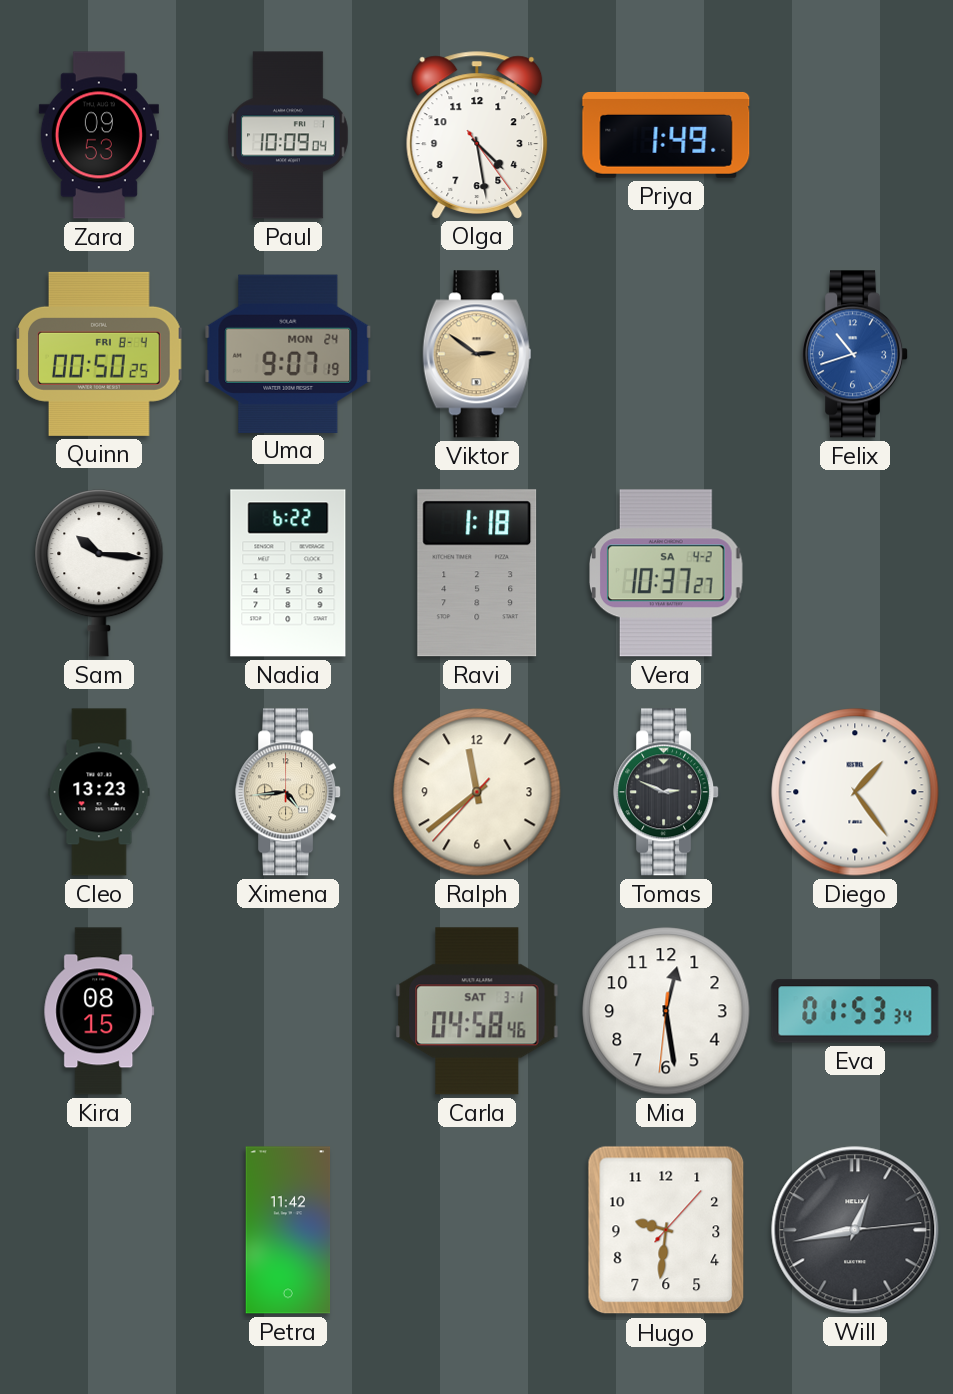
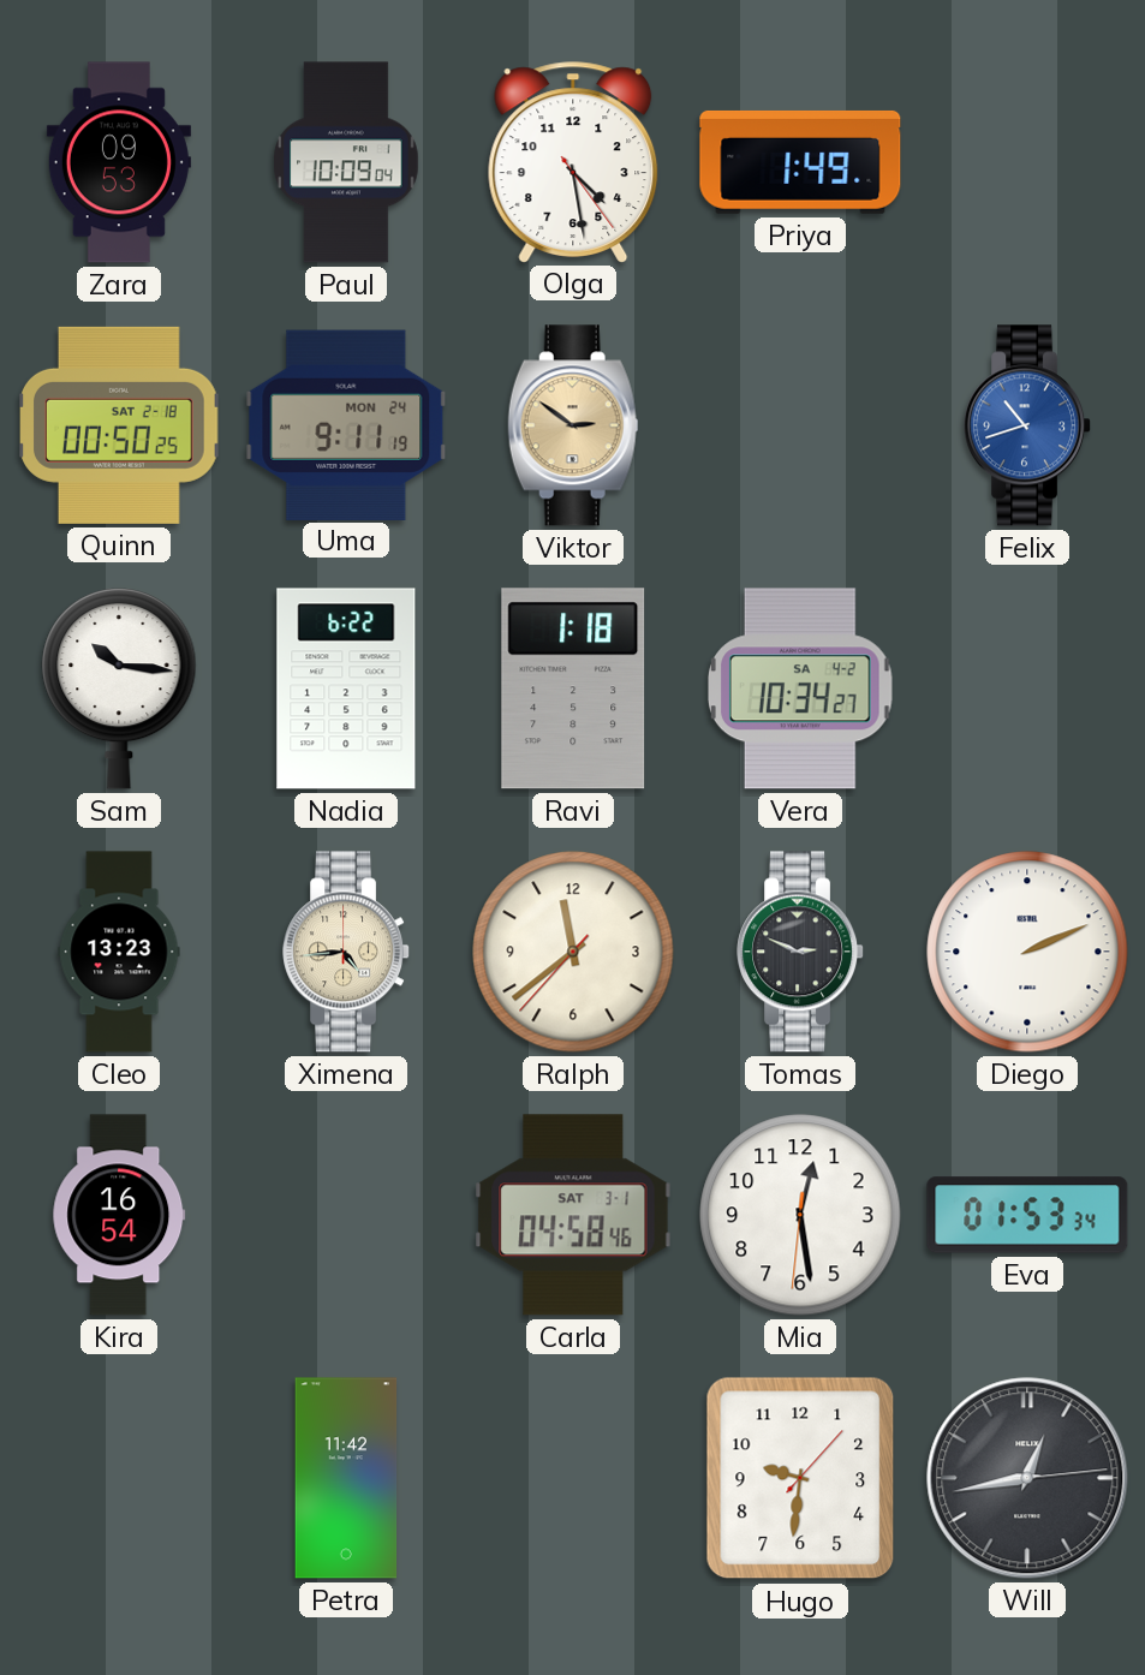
Quinn date: FRI 8-4 -> SAT 2-18 (120, 425)
Uma: 9:07 -> 9:11 (346, 424)
Vera: 10:37 -> 10:34 (801, 689)
Diego: 1:24 -> 2:11 (1027, 952)
Kira: 08:15 -> 16:54 (119, 1215)
